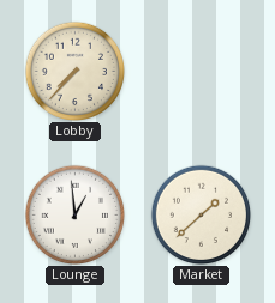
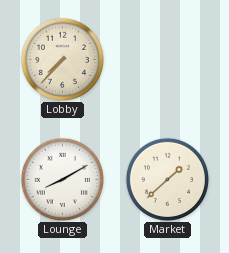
Lounge: 12:59 -> 8:10 (62, 179)
